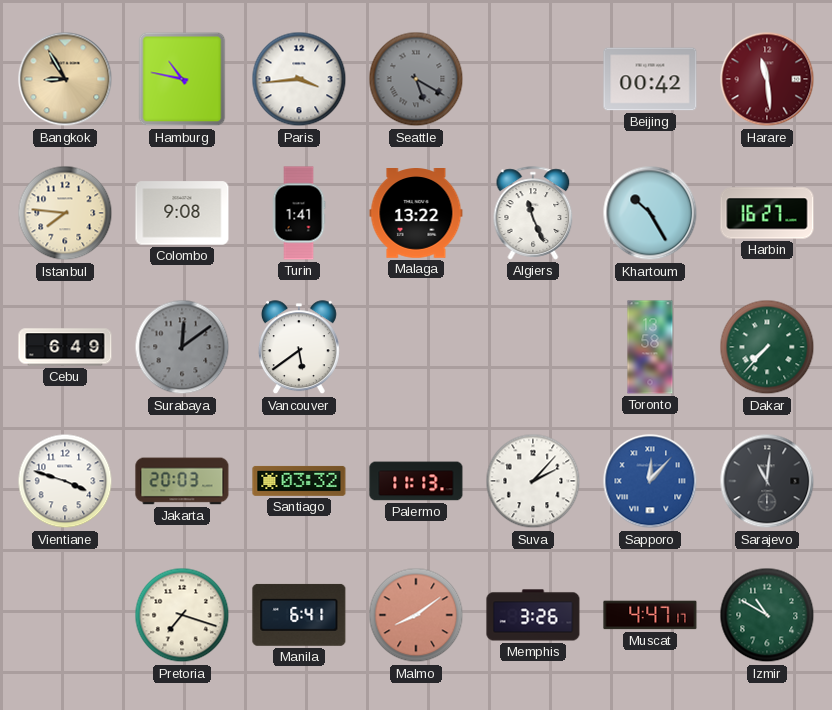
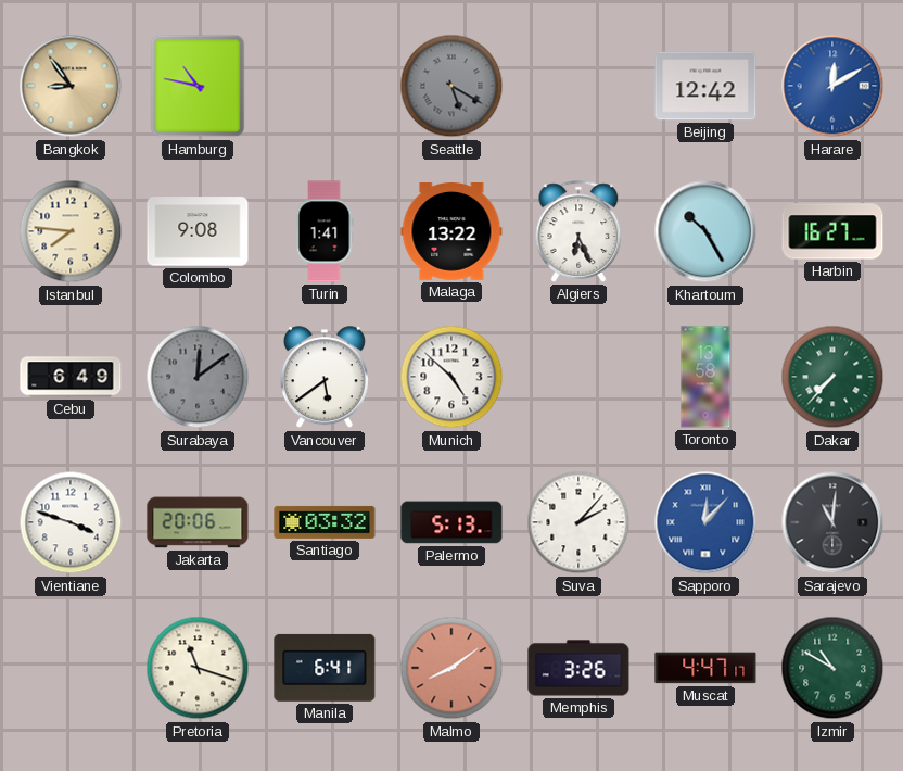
Bangkok: 8:55 -> 8:54 (71, 86)
Paris: 3:44 -> none (299, 79)
Beijing: 00:42 -> 12:42 (705, 86)
Harare: 11:29 -> 12:10 (832, 86)
Harare dial: burgundy -> blue (832, 86)
Algiers: 11:26 -> 6:26 (578, 231)
Munich: none -> 4:52 (452, 377)
Jakarta: 20:03 -> 20:06 (198, 522)
Palermo: 11:13 -> 5:13 (452, 522)
Pretoria: 7:18 -> 11:18 (198, 668)
